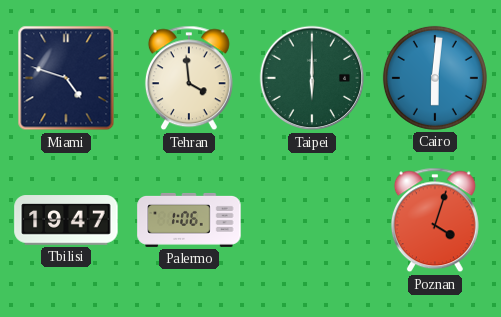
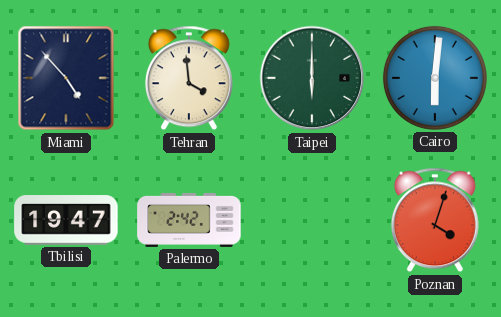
Miami: 4:48 -> 4:53 (66, 78)
Palermo: 1:06 -> 2:42 (189, 220)
